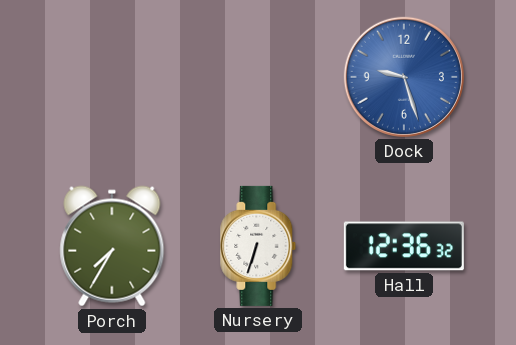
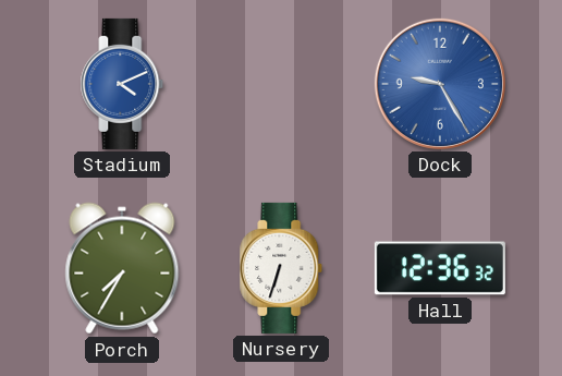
Stadium: none -> 4:11 (122, 84)
Dock: 9:27 -> 9:25 (440, 84)
